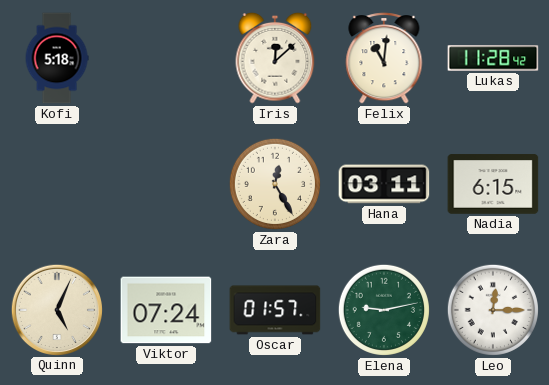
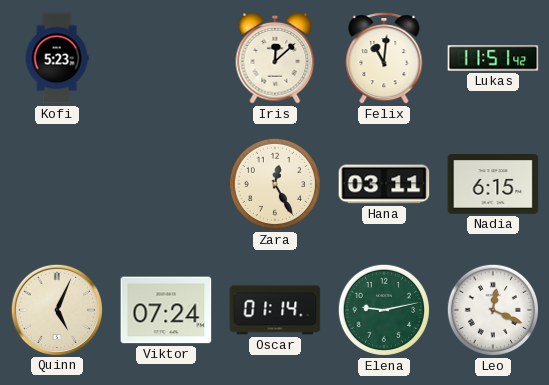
Kofi: 5:18 -> 5:23 (57, 58)
Lukas: 11:28 -> 11:51 (493, 58)
Oscar: 01:57 -> 01:14 (275, 310)
Leo: 12:15 -> 12:19 (493, 310)
